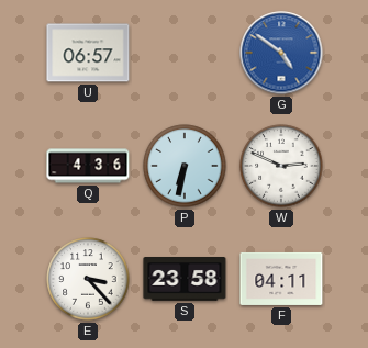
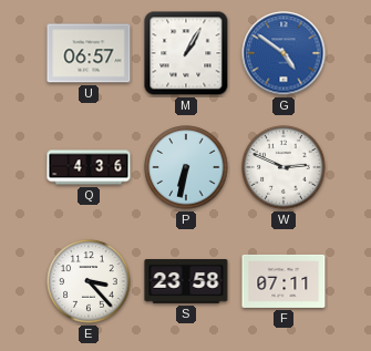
M: none -> 1:05 (186, 53)
F: 04:11 -> 07:11 (284, 281)
